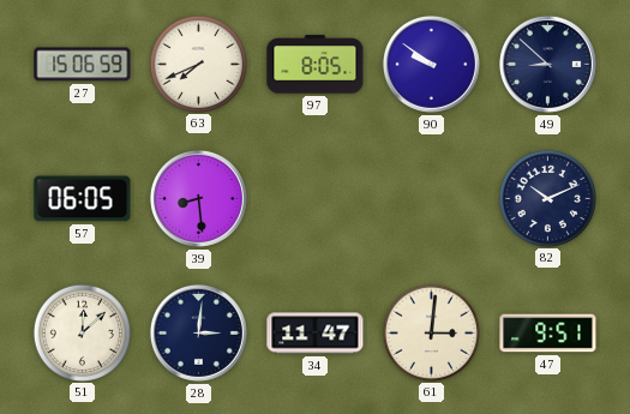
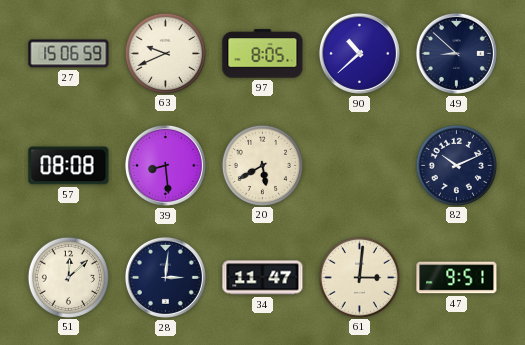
63: 7:41 -> 9:41 (165, 53)
90: 9:51 -> 10:38 (359, 53)
57: 06:05 -> 08:08 (69, 166)
20: none -> 5:40 (262, 165)
